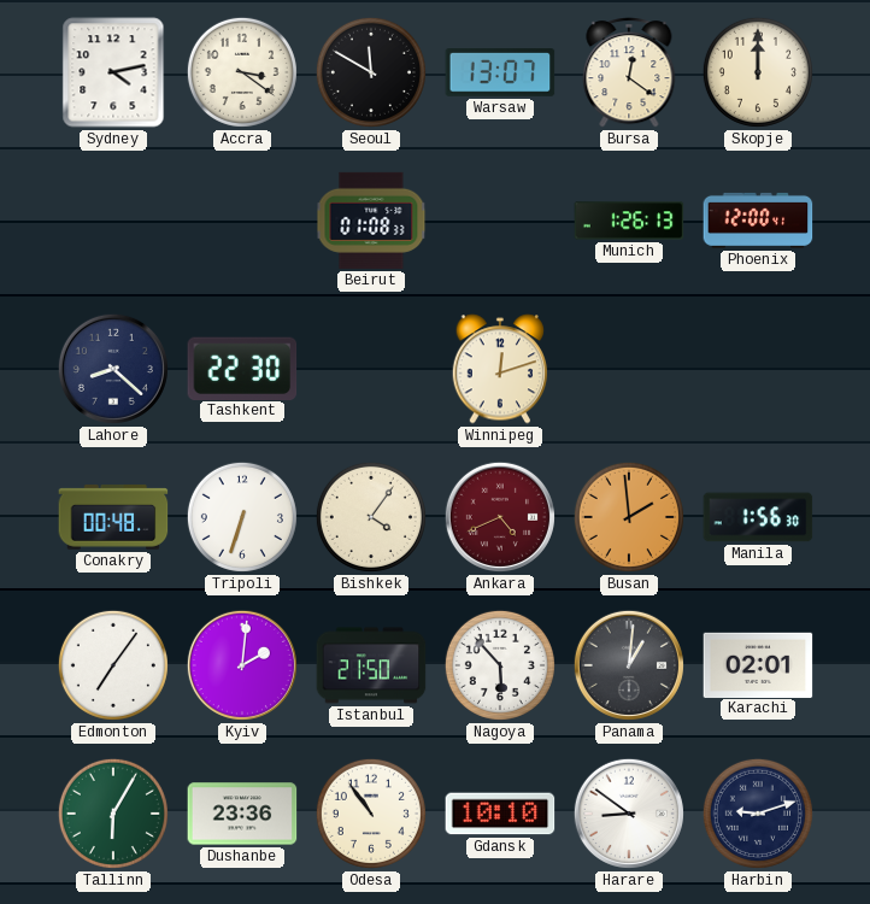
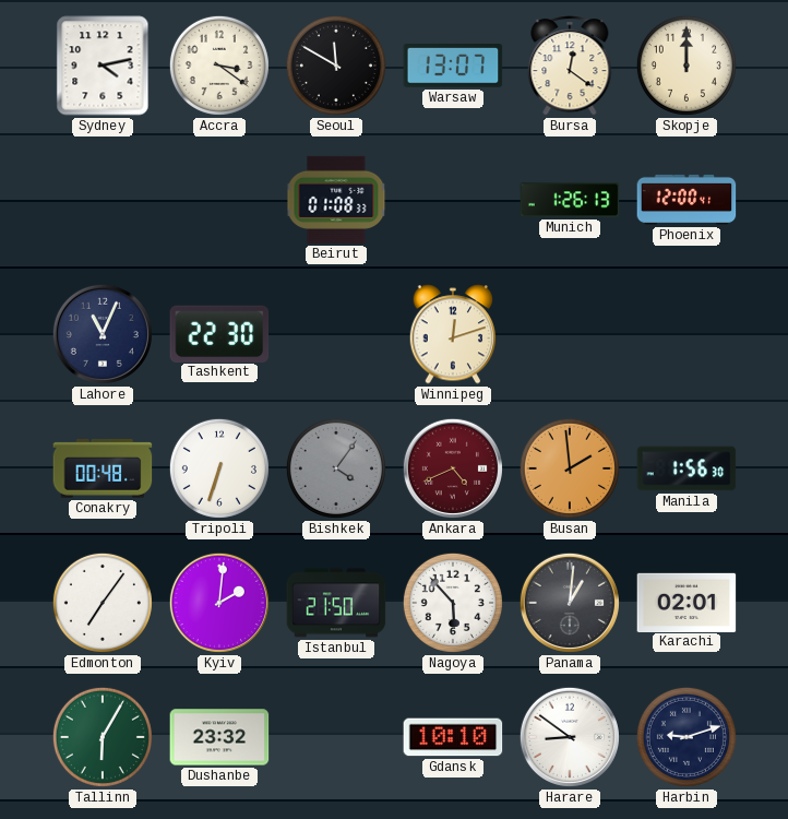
Lahore: 8:22 -> 11:04 (103, 334)
Bishkek dial: cream -> grey (336, 468)
Dushanbe: 23:36 -> 23:32 (219, 737)
Odesa: 10:54 -> none (371, 814)
